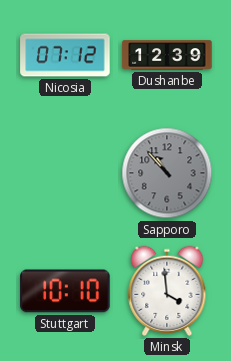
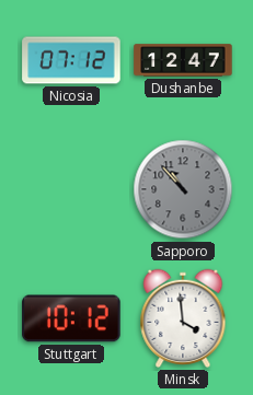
Dushanbe: 12:39 -> 12:47 (183, 60)
Stuttgart: 10:10 -> 10:12 (71, 318)
